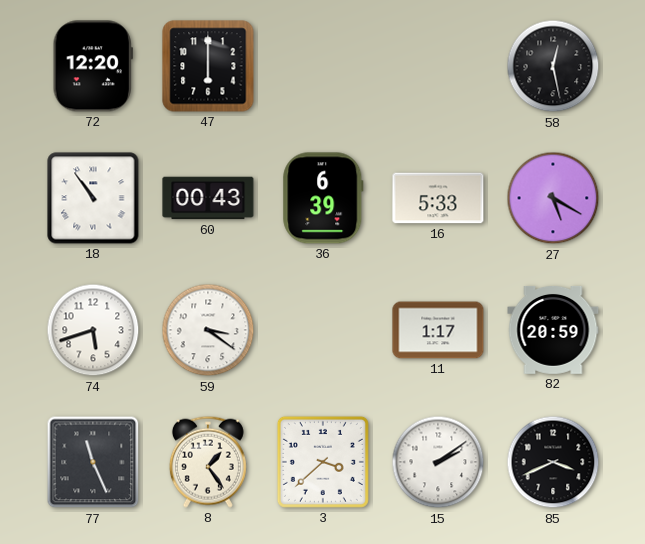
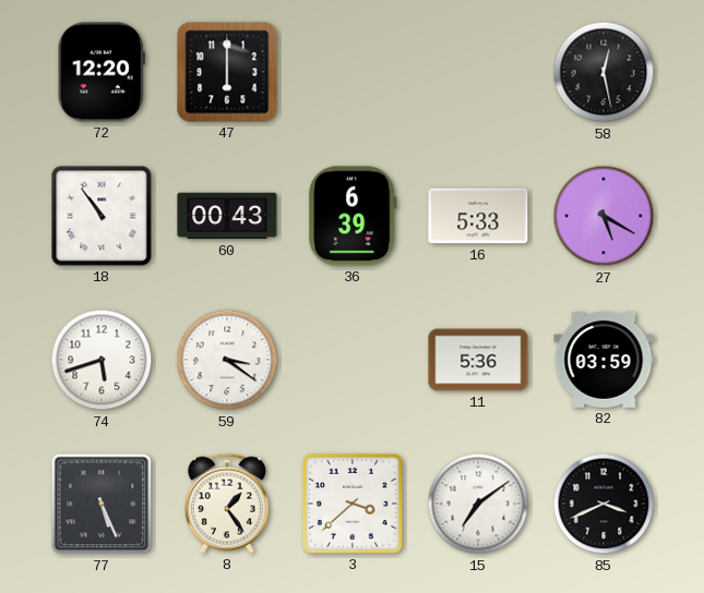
11: 1:17 -> 5:36 (478, 360)
82: 20:59 -> 03:59 (604, 360)
77: 11:26 -> 5:26 (102, 504)
15: 2:09 -> 7:09 (478, 504)
